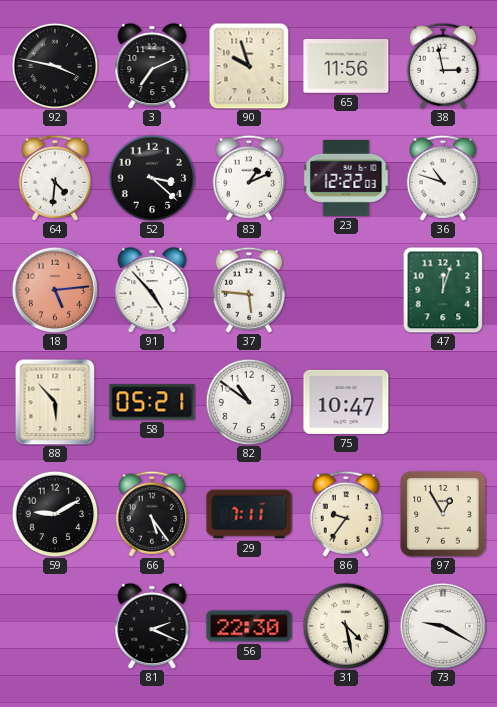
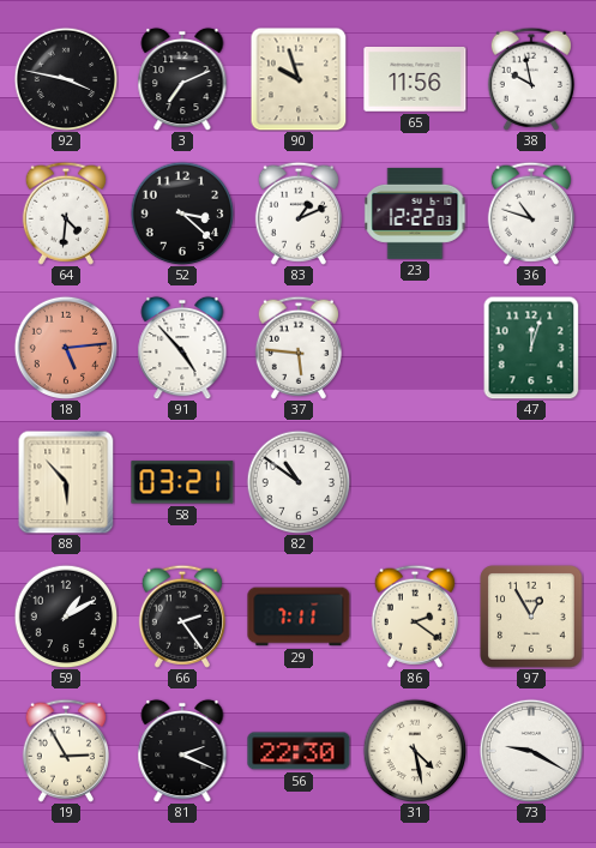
38: 2:58 -> 9:58 (530, 79)
58: 05:21 -> 03:21 (182, 482)
75: 10:47 -> none (346, 402)
59: 9:10 -> 1:10 (66, 617)
66: 5:24 -> 2:24 (181, 617)
86: 9:36 -> 2:21 (414, 617)
19: none -> 2:55 (65, 751)
